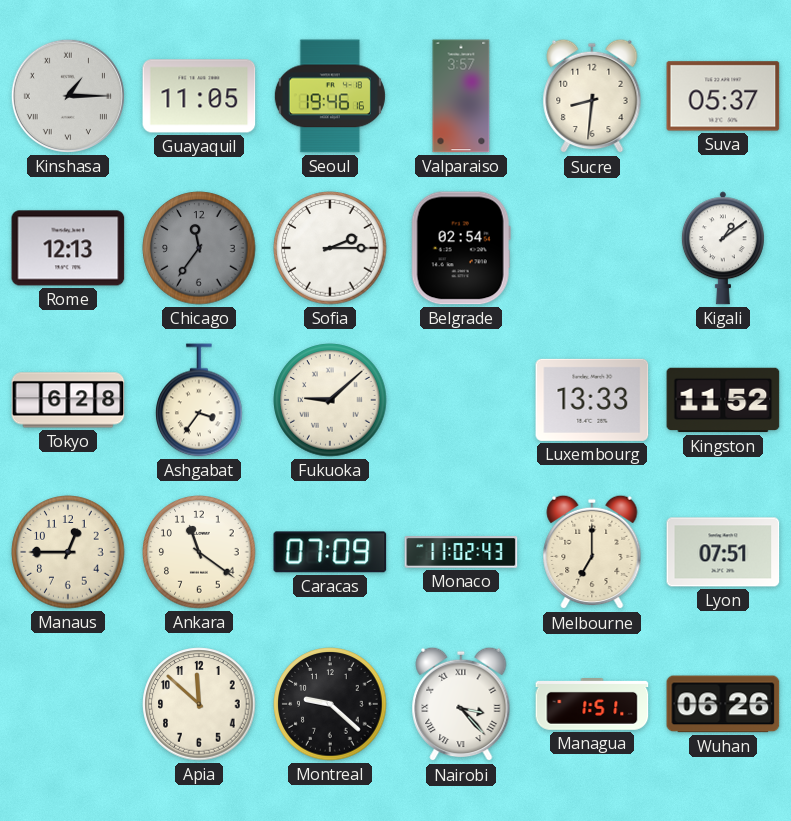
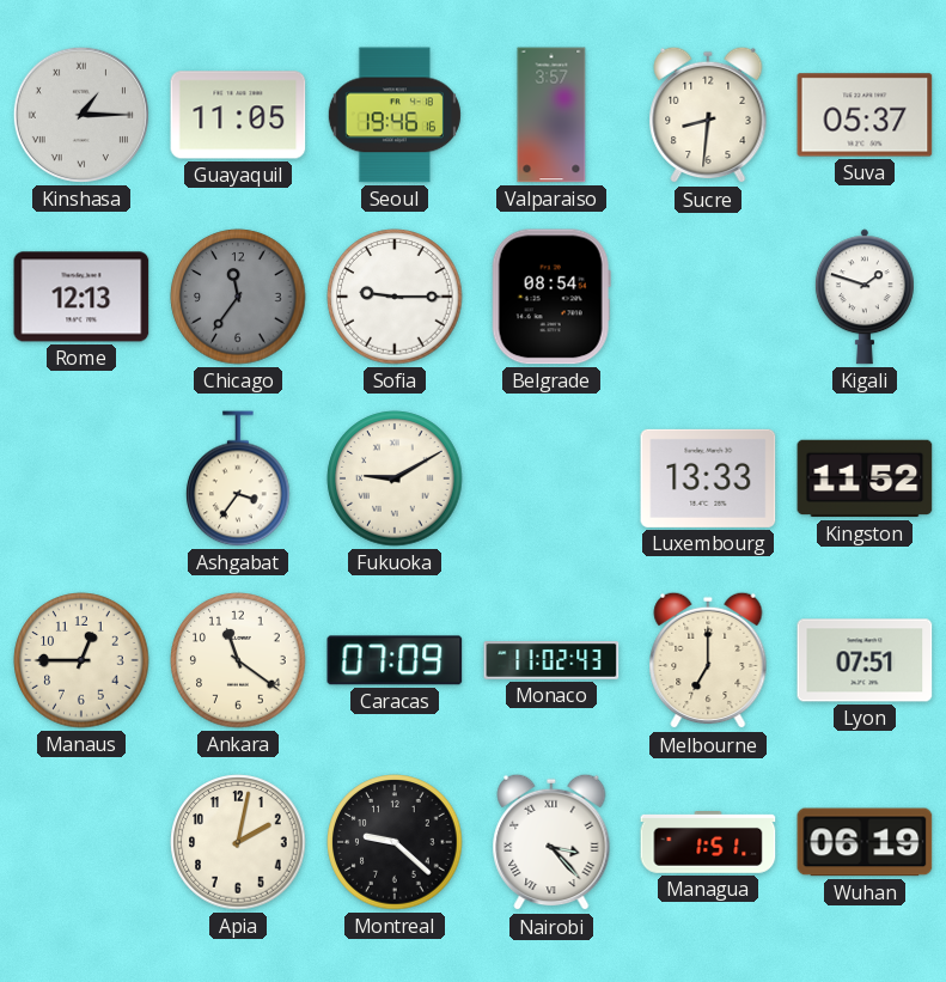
Sofia: 2:15 -> 9:15 (395, 297)
Belgrade: 02:54 -> 08:54 (551, 297)
Kigali: 1:09 -> 1:48 (865, 297)
Tokyo: 6:28 -> none (68, 400)
Fukuoka: 9:08 -> 9:10 (395, 478)
Apia: 11:52 -> 2:02 (238, 842)
Wuhan: 06:26 -> 06:19 (865, 842)
